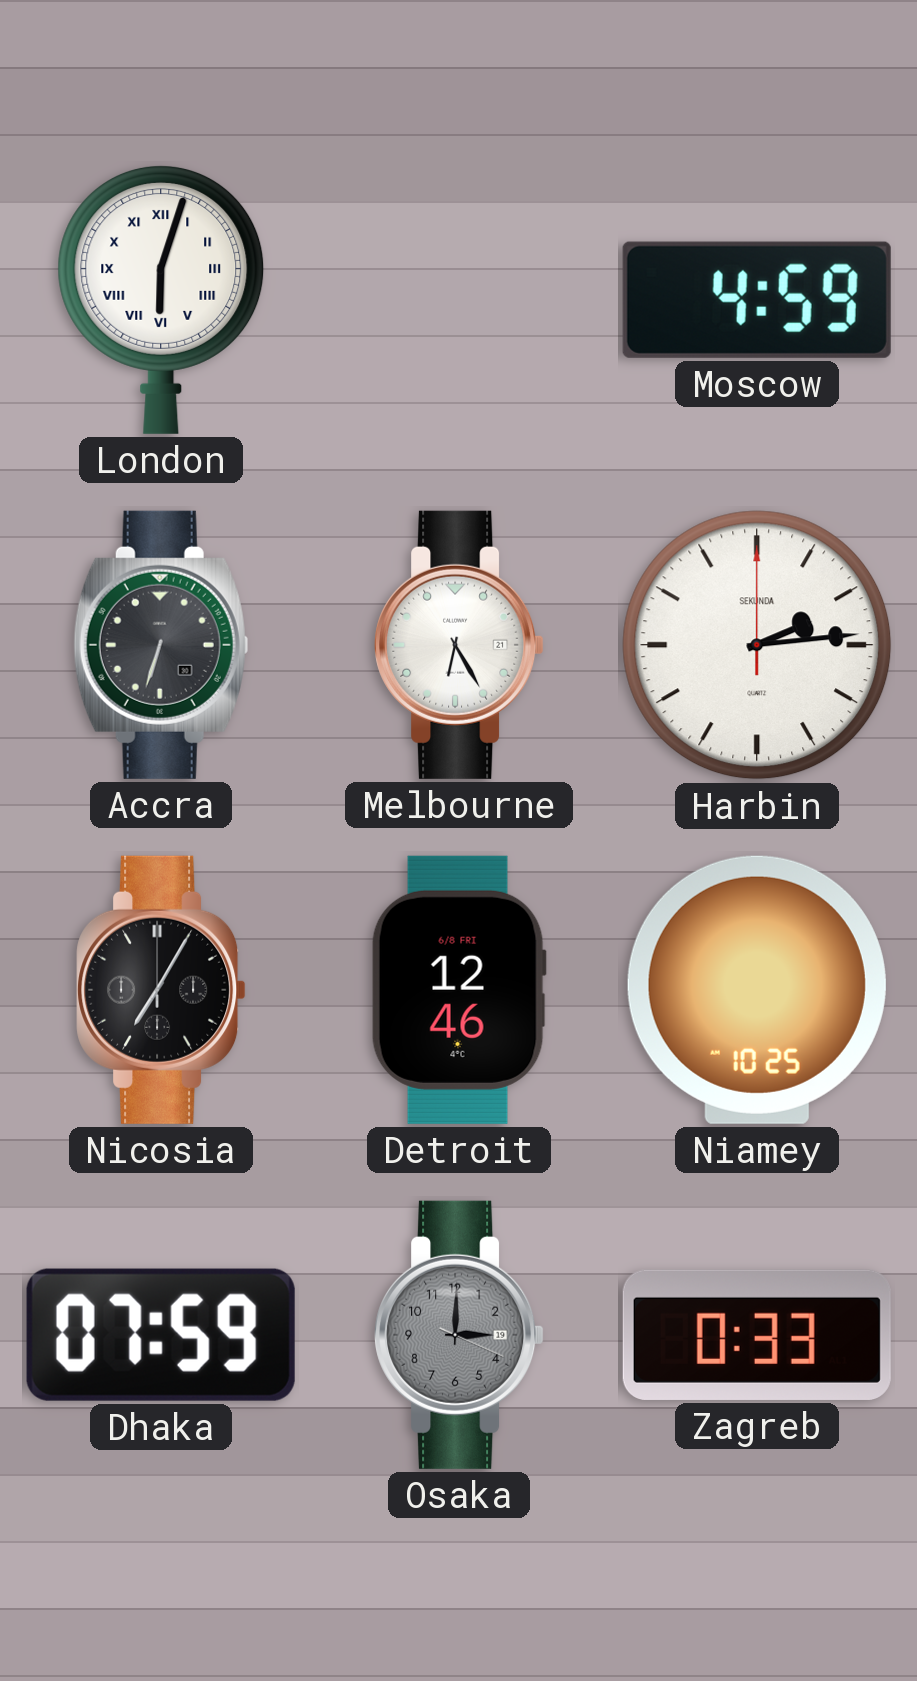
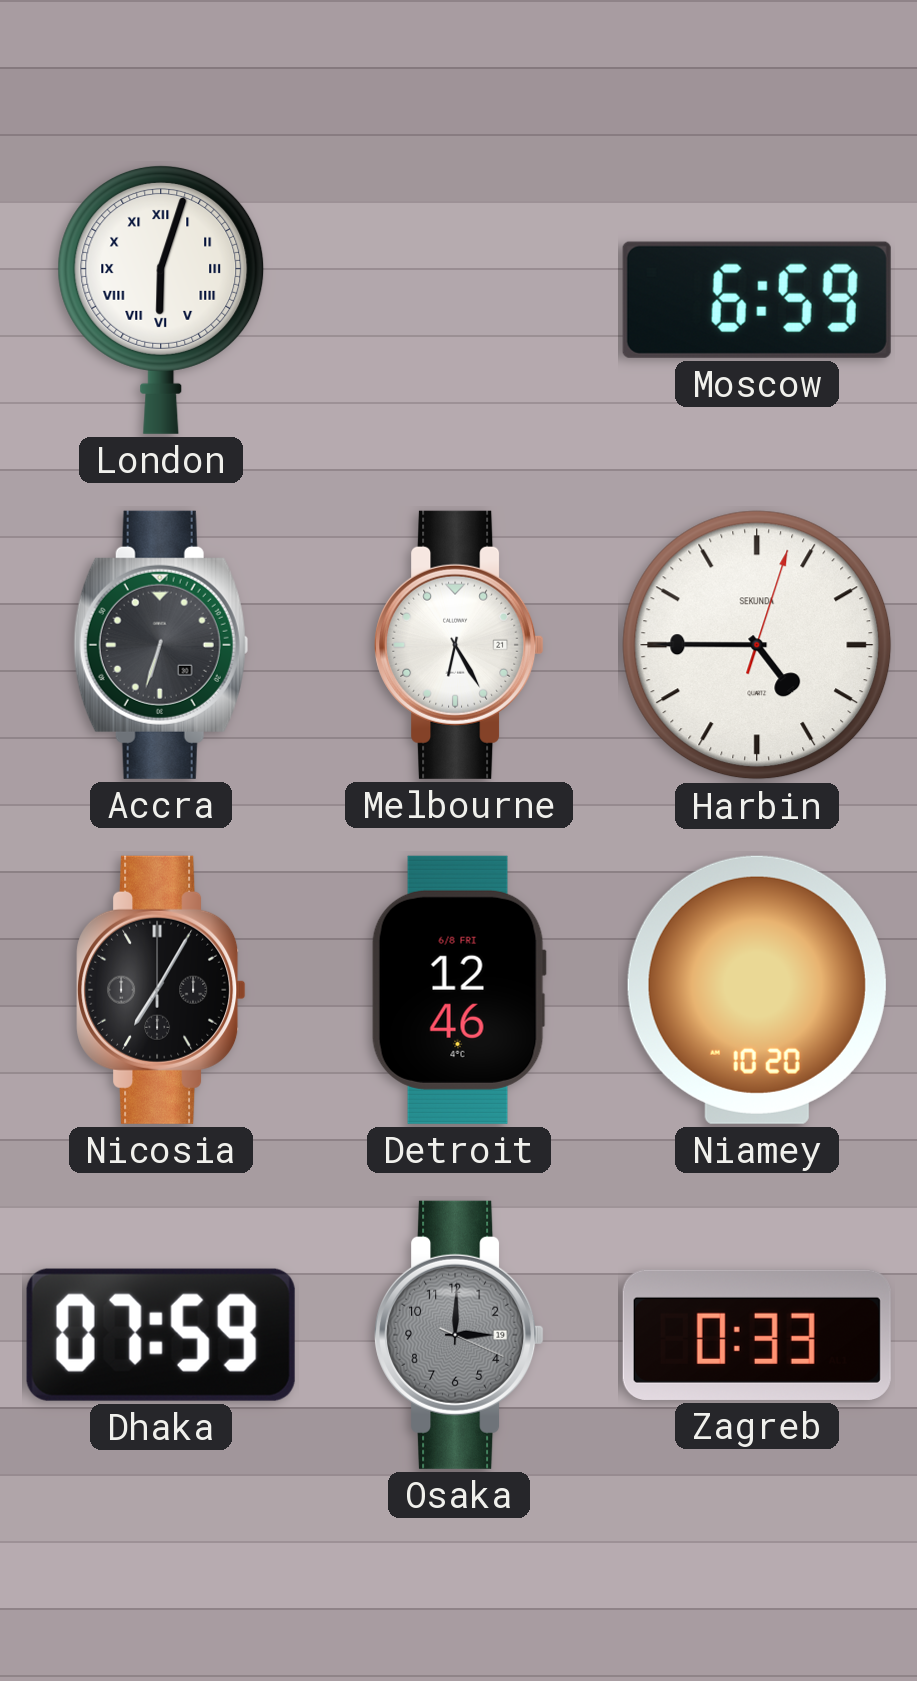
Moscow: 4:59 -> 6:59 (757, 300)
Harbin: 2:14 -> 4:45 (757, 645)
Niamey: 10:25 -> 10:20 (757, 990)
